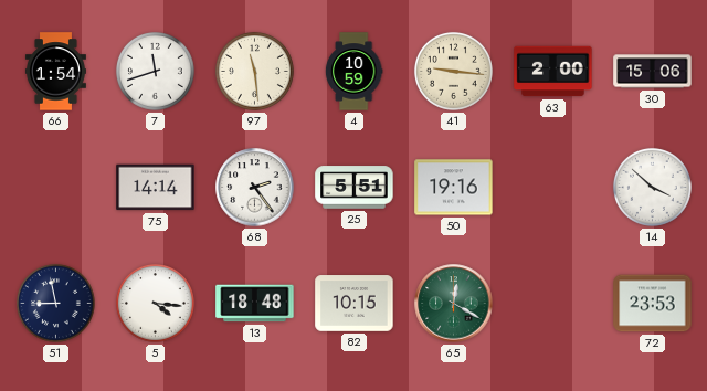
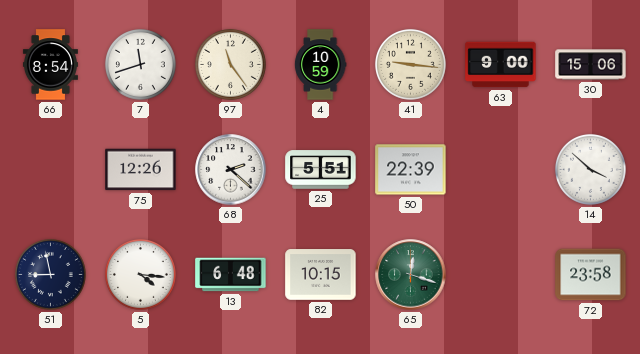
66: 1:54 -> 8:54 (50, 65)
97: 11:29 -> 11:24 (230, 64)
63: 2:00 -> 9:00 (501, 65)
75: 14:14 -> 12:26 (141, 170)
68: 2:24 -> 2:22 (231, 170)
50: 19:16 -> 22:39 (411, 170)
13: 18:48 -> 6:48 (231, 275)
65: 12:20 -> 12:18 (411, 275)
72: 23:53 -> 23:58 (591, 275)
